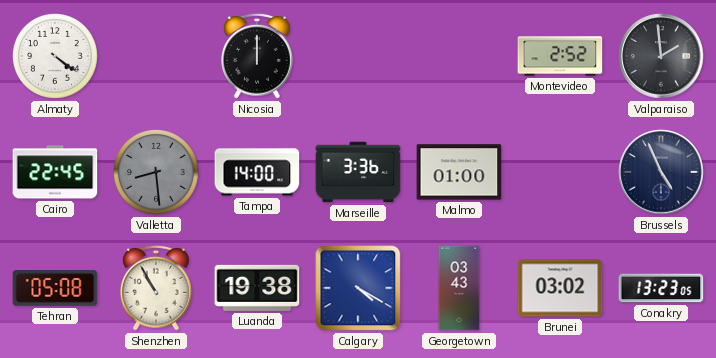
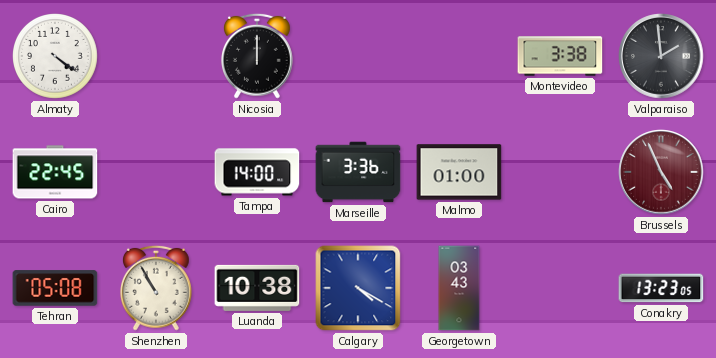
Montevideo: 2:52 -> 3:38 (560, 56)
Valletta: 8:29 -> none (157, 173)
Brussels dial: navy -> burgundy (661, 172)
Luanda: 19:38 -> 10:38 (257, 288)
Brunei: 03:02 -> none (560, 288)
